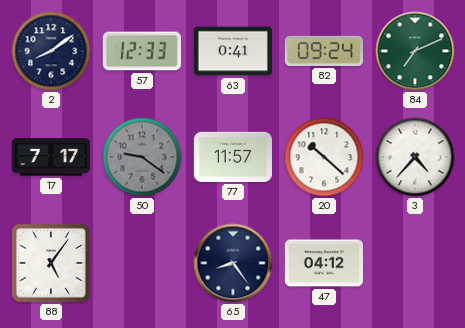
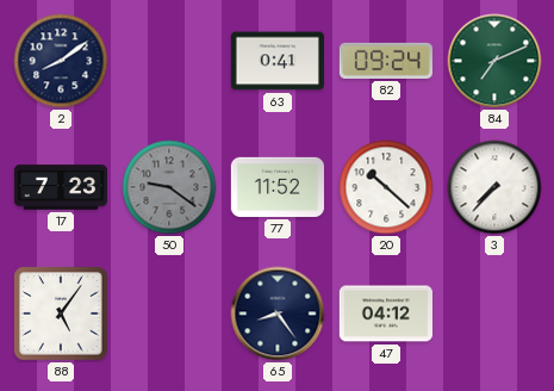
57: 12:33 -> none (142, 51)
17: 7:17 -> 7:23 (60, 187)
77: 11:57 -> 11:52 (278, 187)
3: 4:37 -> 7:37 (494, 187)
